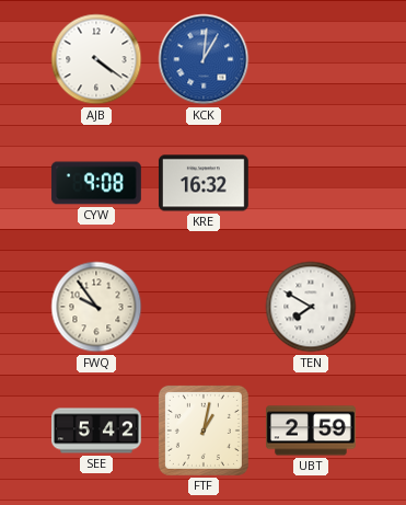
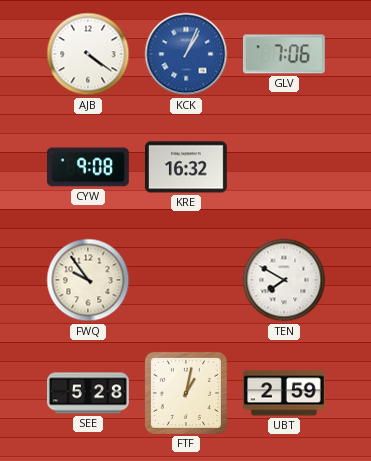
KCK: 1:01 -> 1:04 (186, 54)
GLV: none -> 7:06 (284, 54)
SEE: 5:42 -> 5:28 (89, 393)
